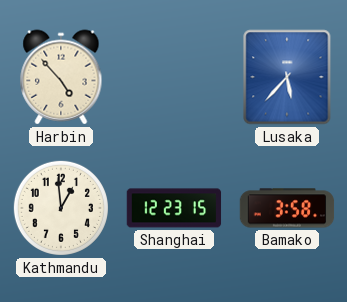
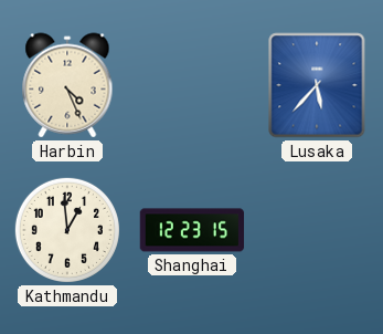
Harbin: 4:53 -> 4:26 (67, 85)
Bamako: 3:58 -> none (287, 208)
